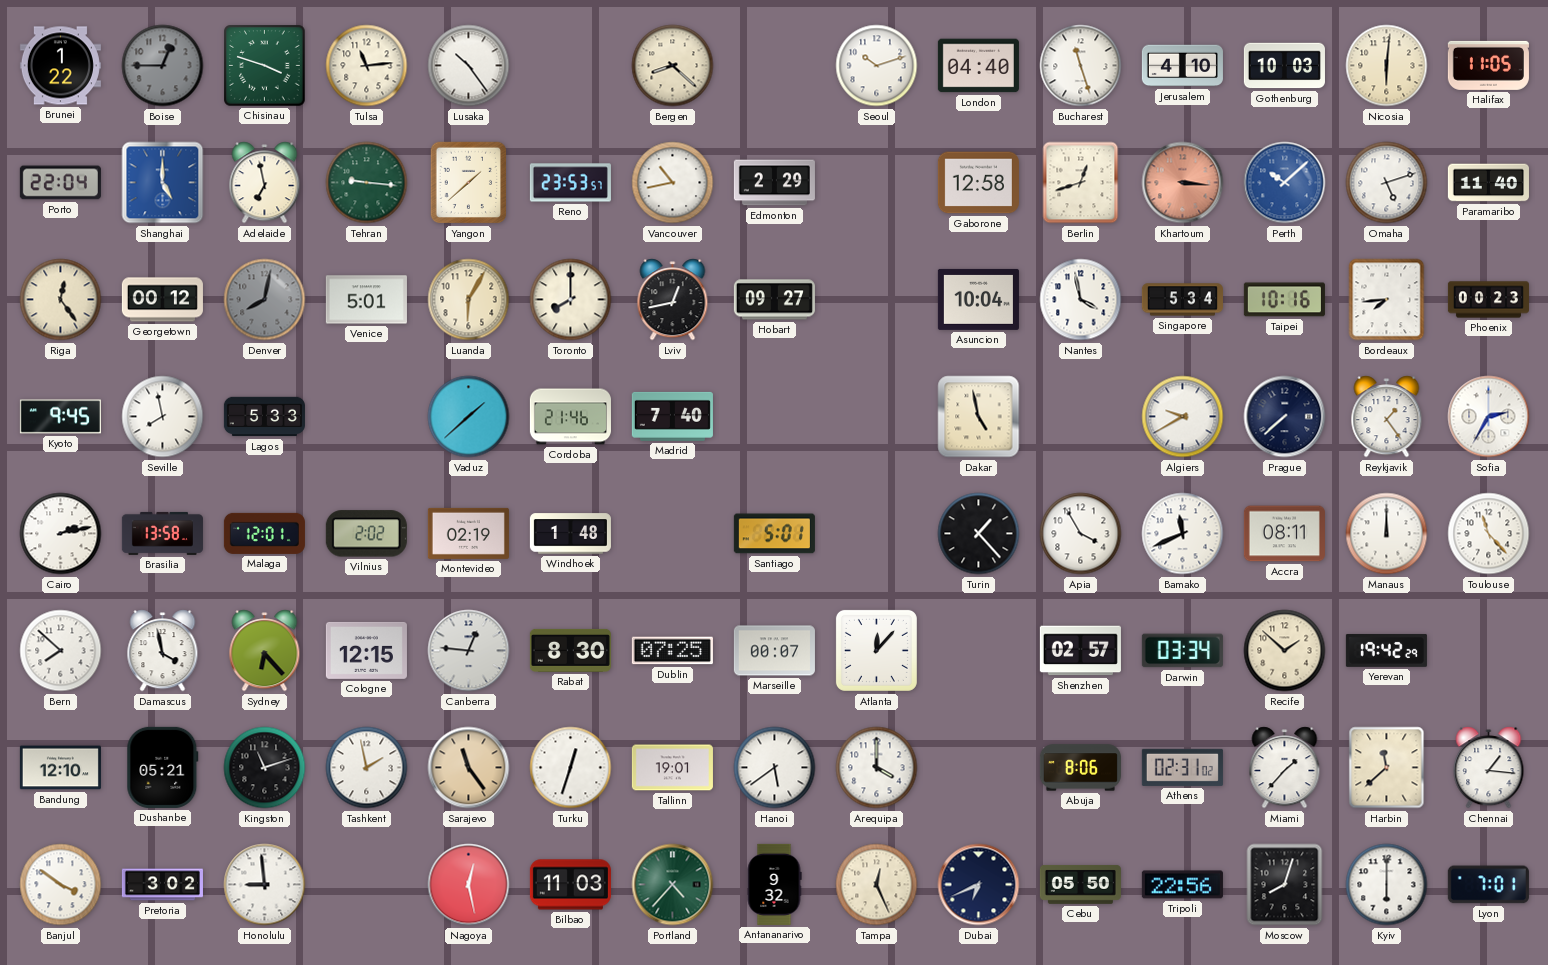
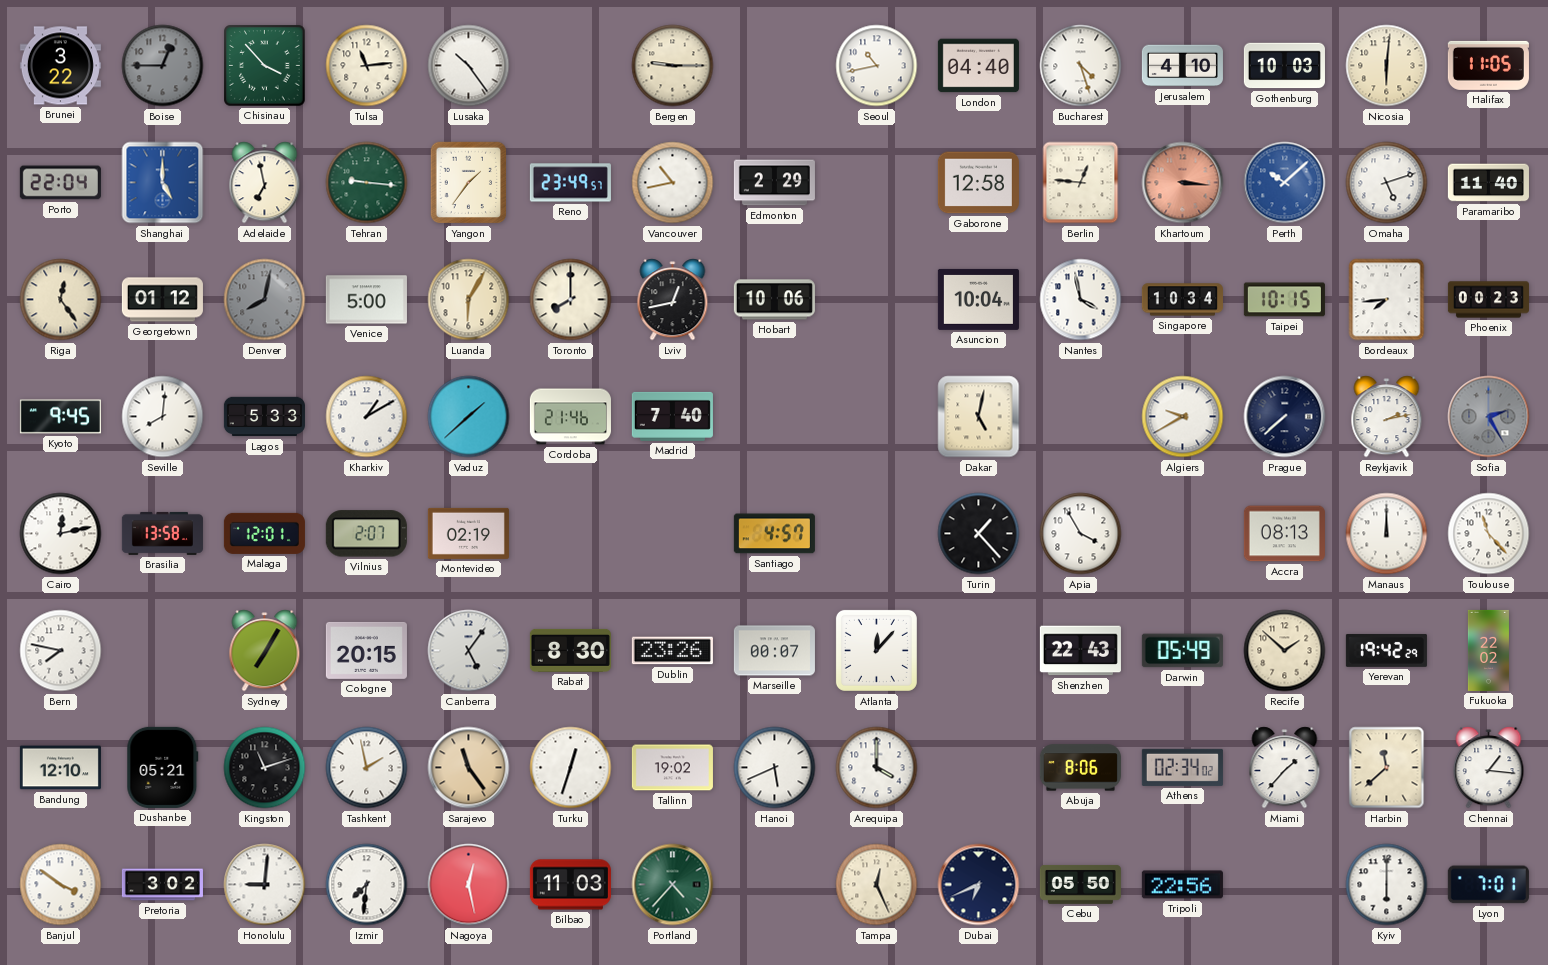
Brunei: 1:22 -> 3:22 (60, 66)
Chisinau: 3:48 -> 3:53 (265, 66)
Bergen: 8:22 -> 9:15 (673, 66)
Seoul: 10:12 -> 10:43 (877, 66)
Bucharest: 11:27 -> 4:27 (1081, 66)
Yangon: 1:38 -> 1:36 (469, 183)
Reno: 23:53 -> 23:49 (570, 183)
Berlin: 12:42 -> 12:46 (1081, 183)
Georgetown: 00:12 -> 01:12 (162, 300)
Venice: 5:01 -> 5:00 (366, 300)
Hobart: 09:27 -> 10:06 (774, 300)
Singapore: 5:34 -> 10:34 (1182, 300)
Taipei: 10:16 -> 10:15 (1284, 300)
Seville: 7:58 -> 8:01 (163, 417)
Kharkiv: none -> 1:10 (367, 417)
Dakar: 4:58 -> 5:02 (979, 417)
Reykjavik: 1:24 -> 2:13 (1387, 417)
Sofia: 2:35 -> 2:25 (1489, 417)
Sofia dial: white -> grey (1489, 417)
Cairo: 2:13 -> 12:13 (61, 534)
Vilnius: 2:02 -> 2:07 (366, 534)
Windhoek: 1:48 -> none (570, 534)
Santiago: 5:01 -> 4:57 (774, 534)
Bamako: 11:41 -> none (1183, 534)
Accra: 08:11 -> 08:13 (1284, 534)
Bern: 7:52 -> 7:47 (61, 651)
Damascus: 3:58 -> none (163, 651)
Sydney: 6:23 -> 7:05 (265, 651)
Cologne: 12:15 -> 20:15 (366, 650)
Canberra: 12:46 -> 5:06 (469, 651)
Dublin: 07:25 -> 23:26 (672, 651)
Shenzhen: 02:57 -> 22:43 (1080, 651)
Darwin: 03:34 -> 05:49 (1182, 651)
Fukuoka: none -> 22:02 (1488, 650)
Tallinn: 19:01 -> 19:02 (672, 768)
Hanoi: 5:39 -> 5:41 (775, 768)
Athens: 02:31 -> 02:34 (1182, 767)
Honolulu: 8:59 -> 9:01 (265, 885)
Izmir: none -> 7:31 (367, 885)
Antananarivo: 9:32 -> none (774, 884)
Moscow: 8:03 -> none (1285, 885)
